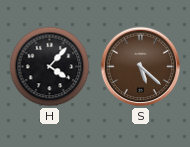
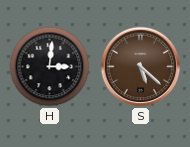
H: 4:07 -> 3:01 (50, 67)
